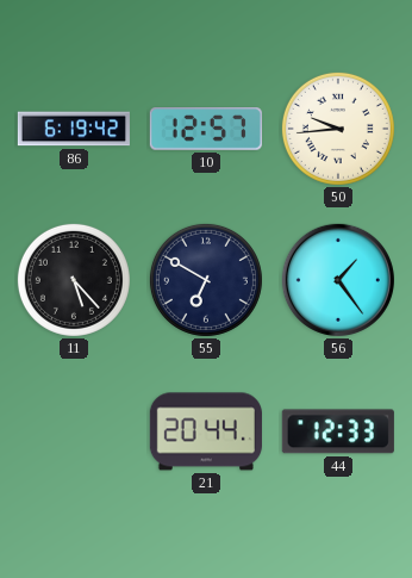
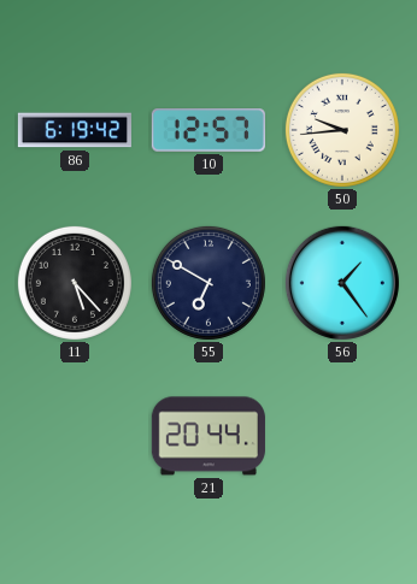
44: 12:33 -> none (338, 431)
